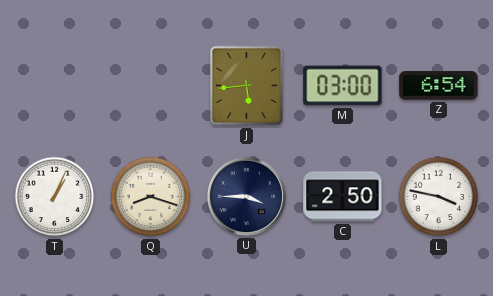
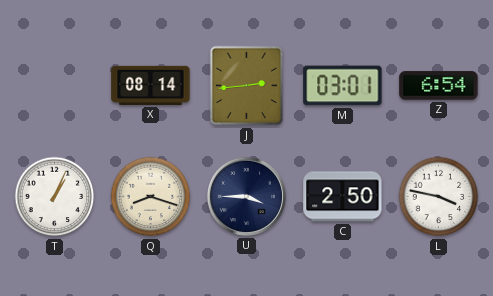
X: none -> 08:14 (151, 85)
J: 5:44 -> 2:44 (247, 86)
M: 03:00 -> 03:01 (343, 86)
